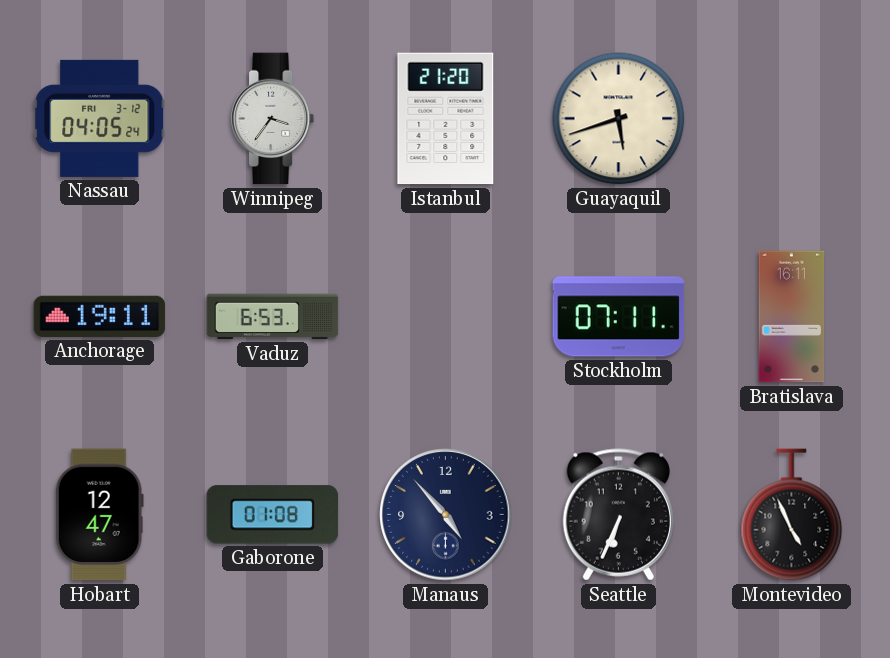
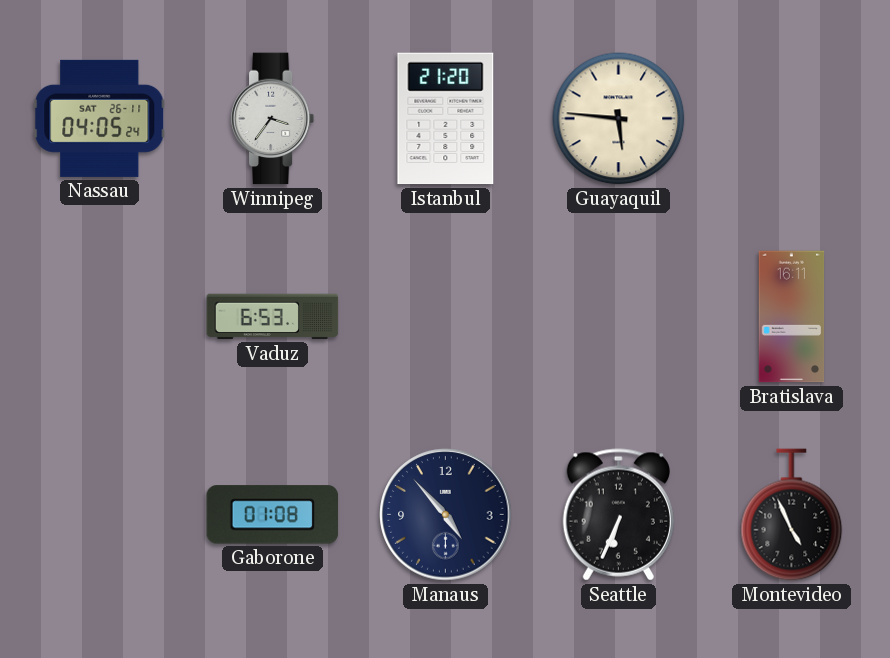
Nassau date: FRI 3-12 -> SAT 26-11 (100, 118)
Guayaquil: 5:42 -> 5:46 (619, 119)
Anchorage: 19:11 -> none (100, 316)
Stockholm: 07:11 -> none (619, 317)
Hobart: 12:47 -> none (99, 515)
